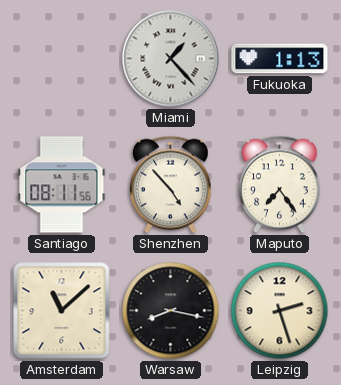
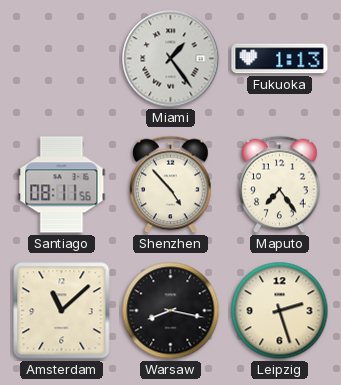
Miami: 1:23 -> 1:24 (171, 59)
